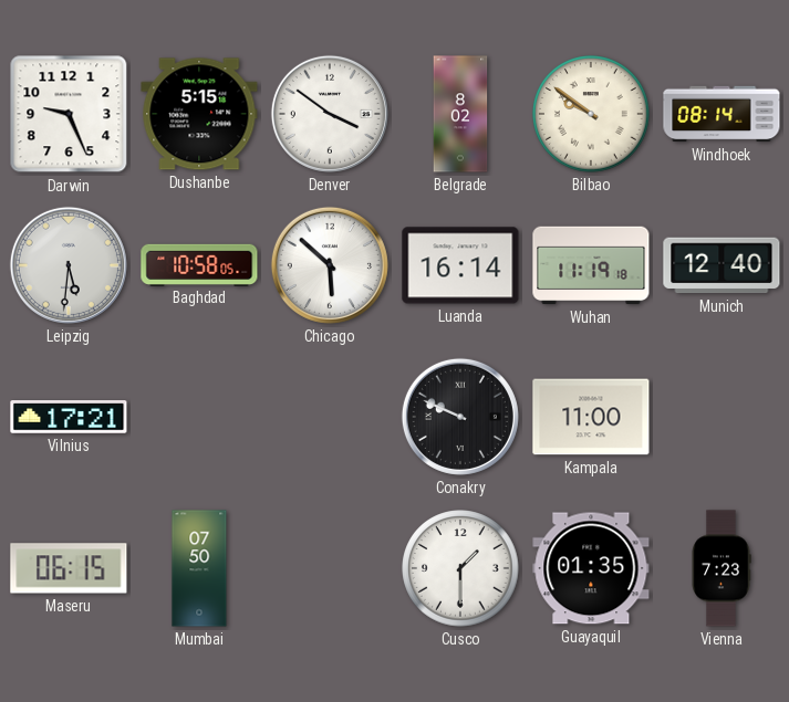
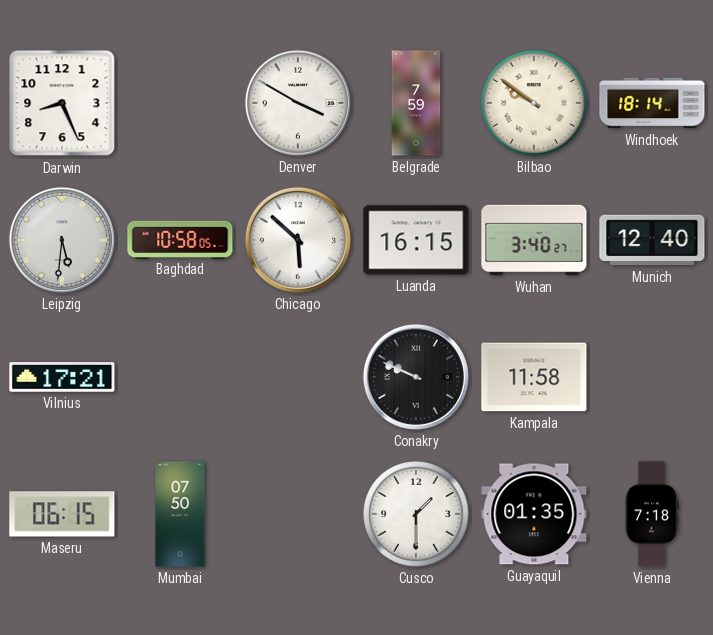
Darwin: 9:26 -> 8:26 (62, 103)
Dushanbe: 5:15 -> none (199, 114)
Denver: 3:51 -> 3:50 (298, 103)
Belgrade: 8:02 -> 7:59 (416, 103)
Windhoek: 08:14 -> 18:14 (652, 103)
Luanda: 16:14 -> 16:15 (416, 240)
Wuhan: 11:19 -> 3:40 (534, 240)
Kampala: 11:00 -> 11:58 (534, 377)
Vienna: 7:23 -> 7:18 (652, 514)
